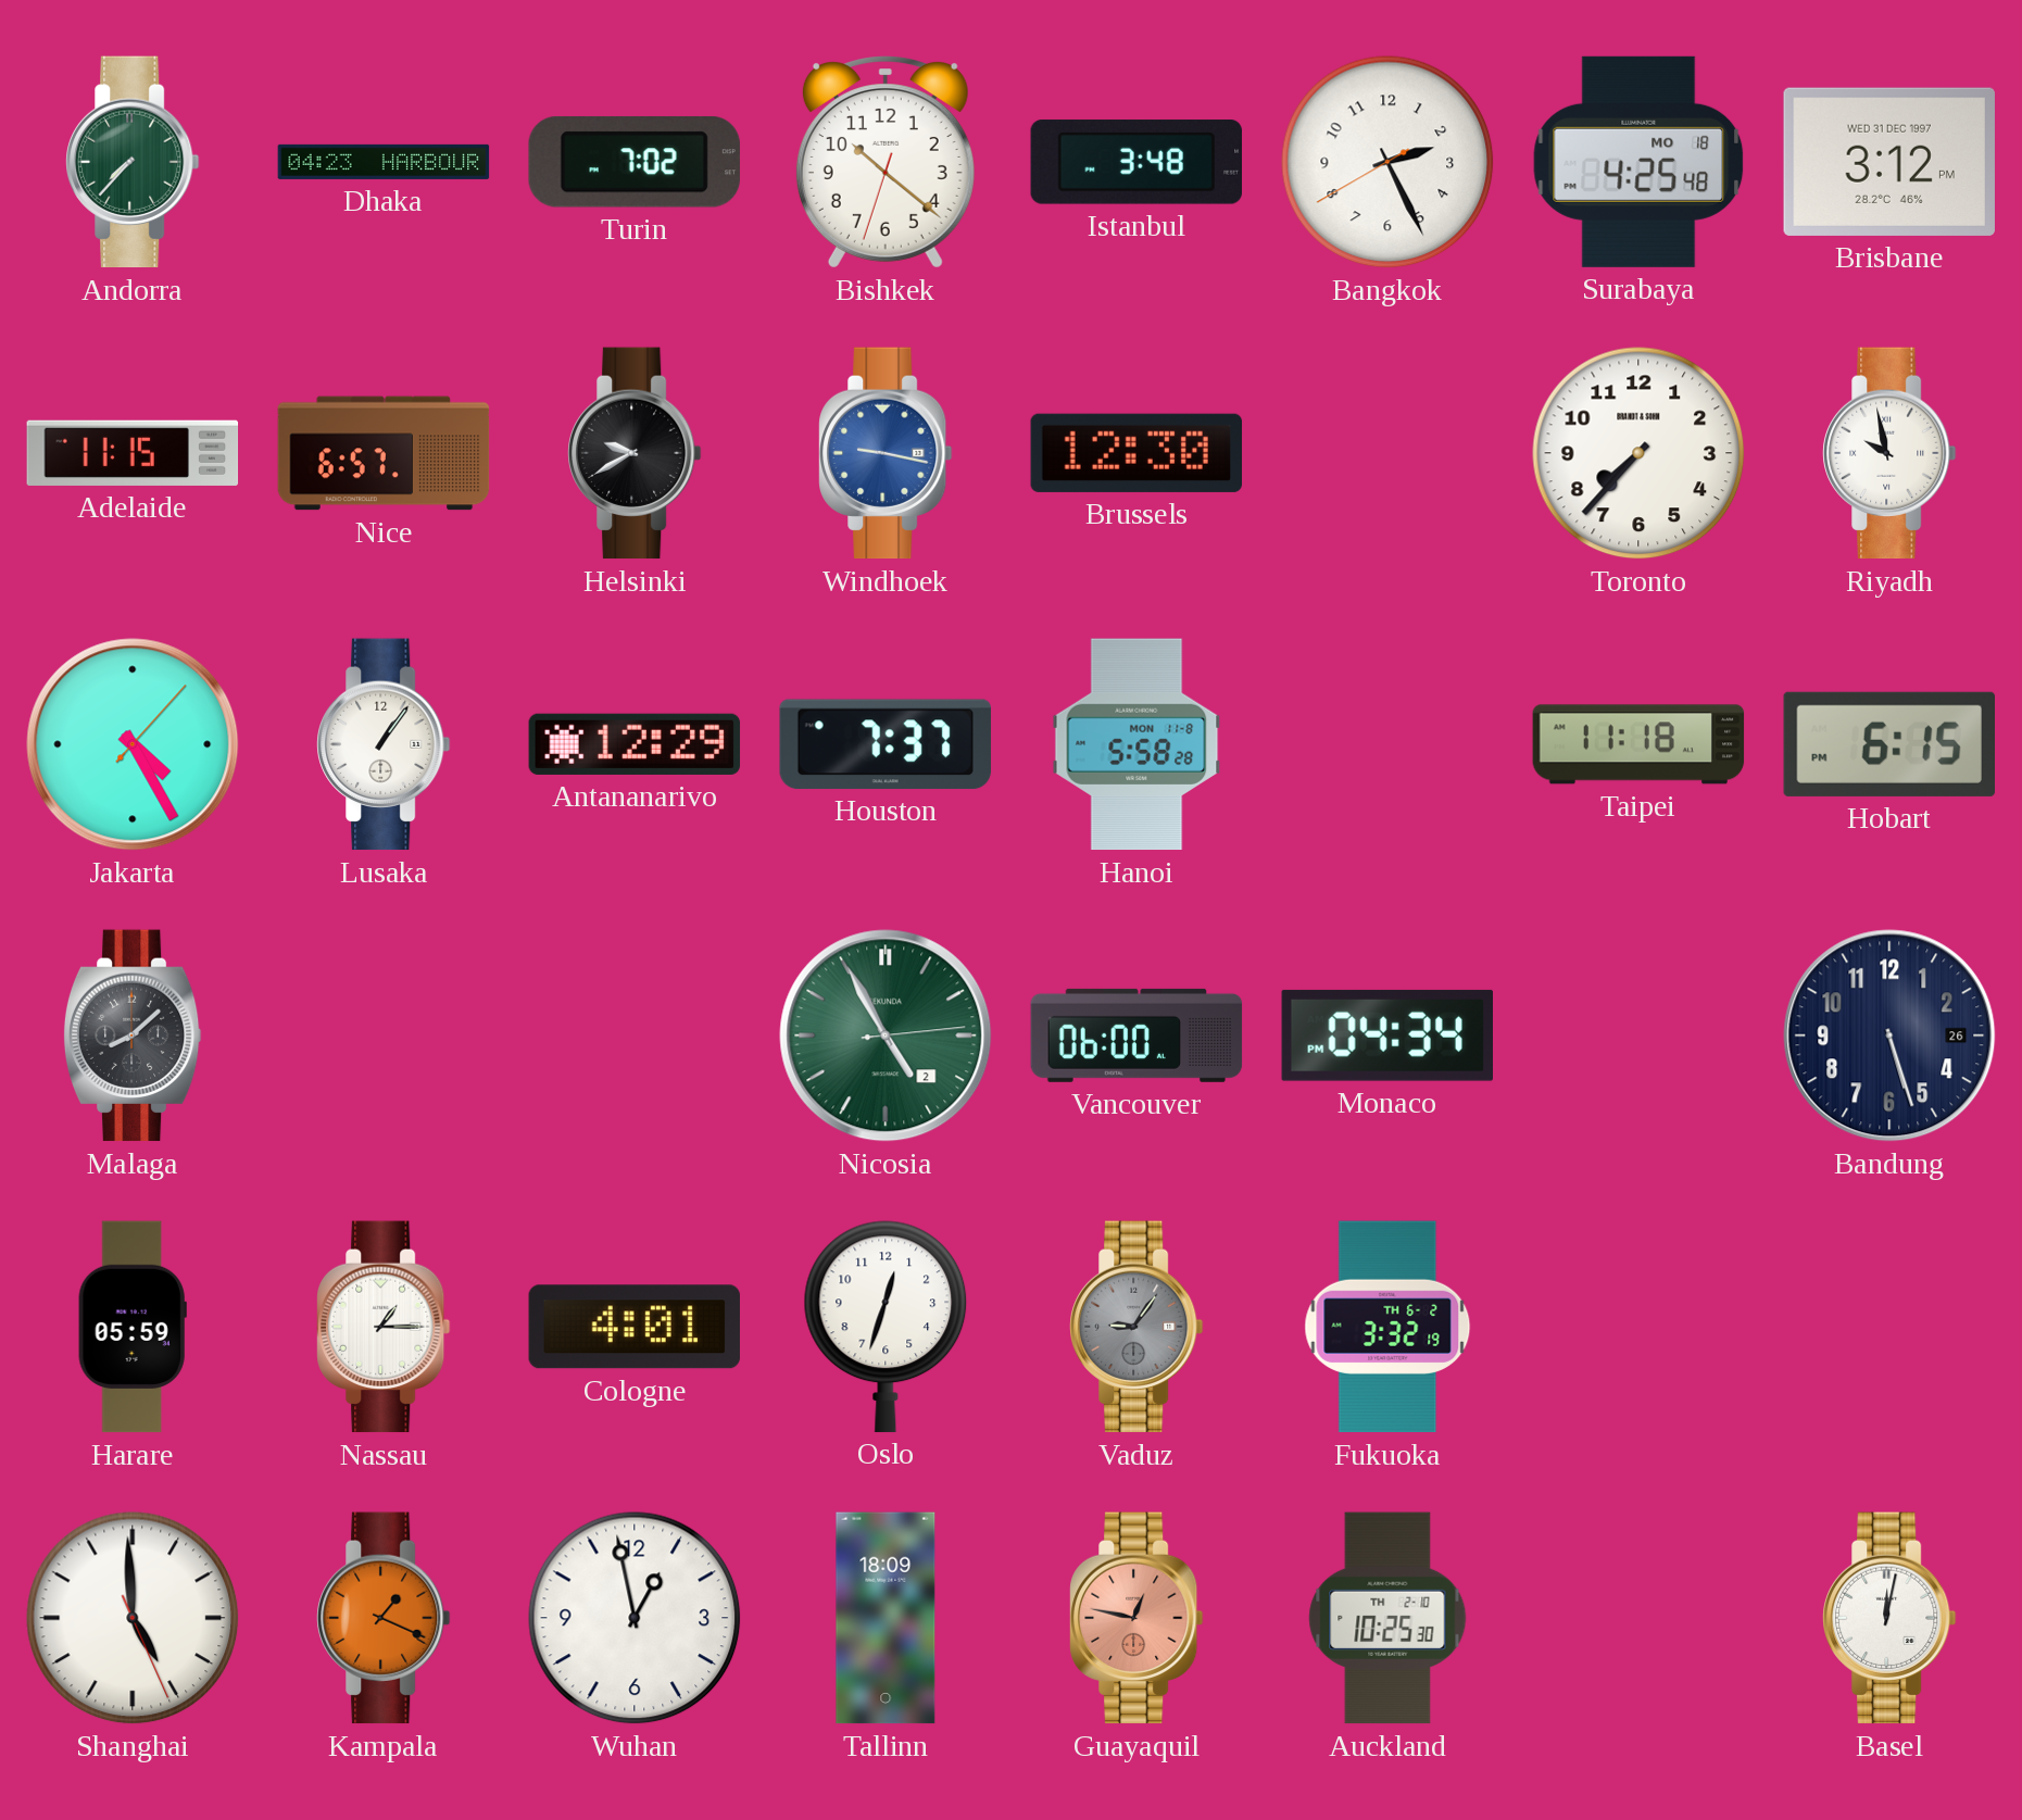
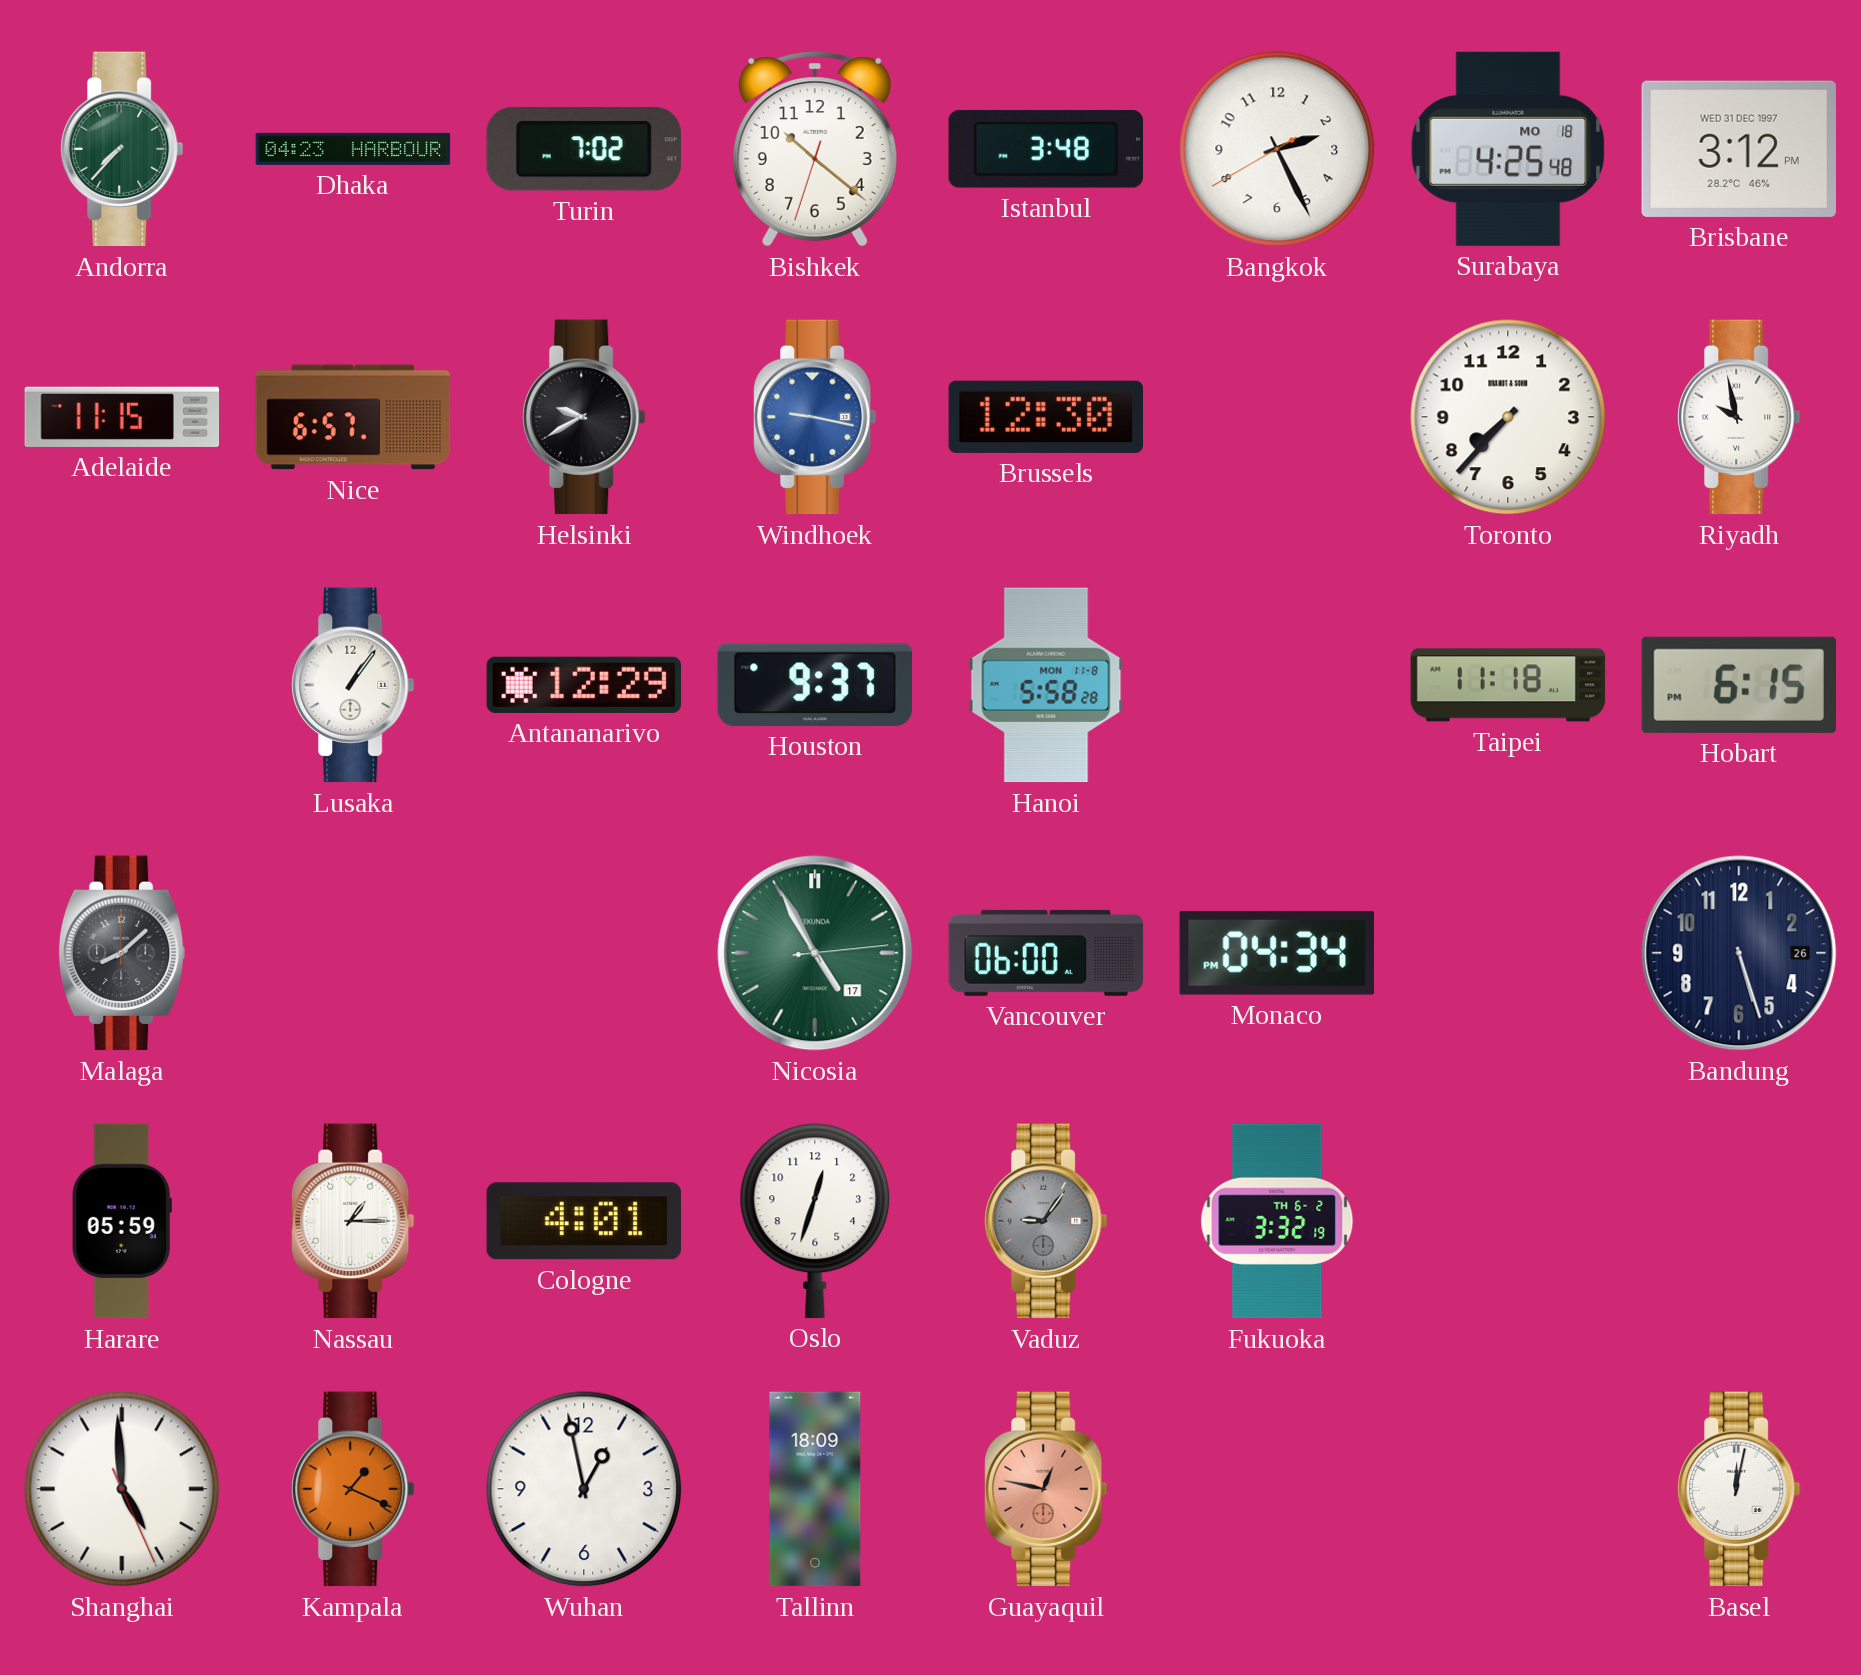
Jakarta: 4:25 -> none (133, 744)
Houston: 7:37 -> 9:37 (815, 685)
Nicosia date: 2 -> 17 (815, 953)
Auckland: 10:25 -> none (1387, 1618)
